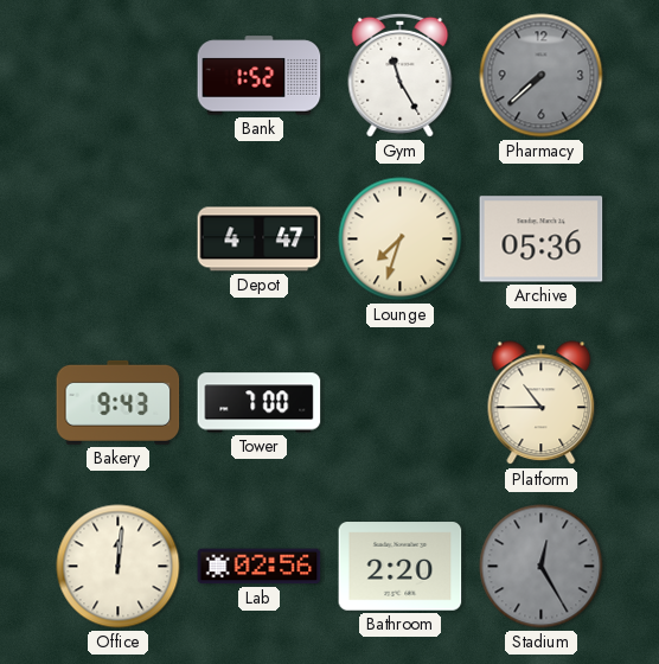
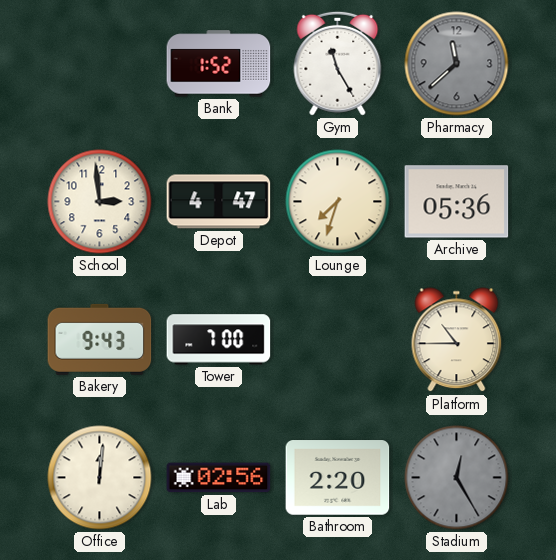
Pharmacy: 7:38 -> 11:38 (457, 64)
School: none -> 2:59 (100, 202)
